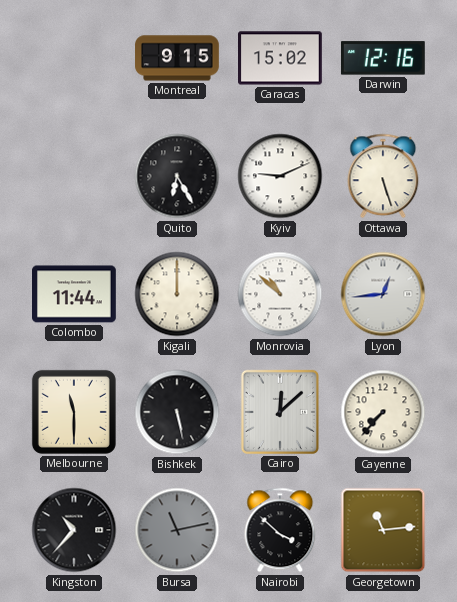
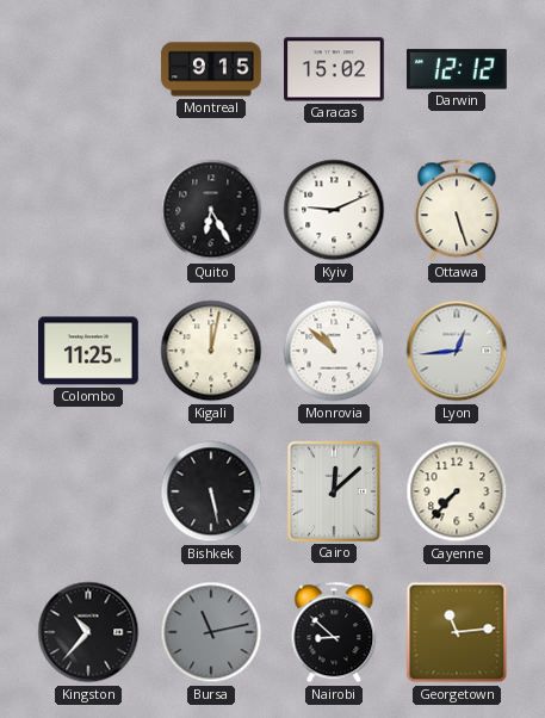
Darwin: 12:16 -> 12:12 (457, 69)
Colombo: 11:44 -> 11:25 (89, 351)
Kigali: 12:00 -> 12:02 (211, 351)
Melbourne: 11:30 -> none (74, 412)
Nairobi: 3:52 -> 8:52 (334, 632)
